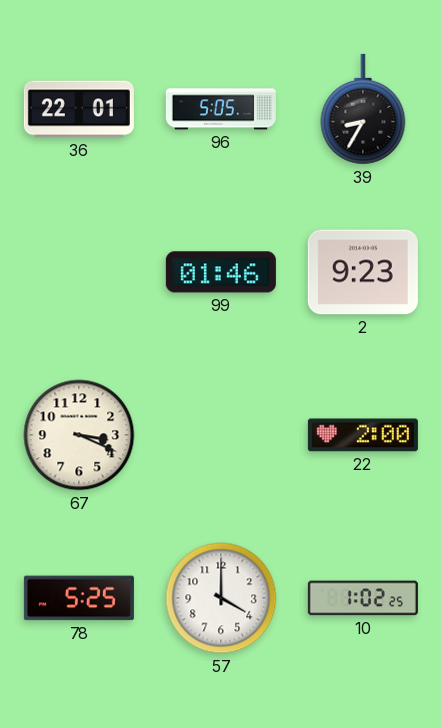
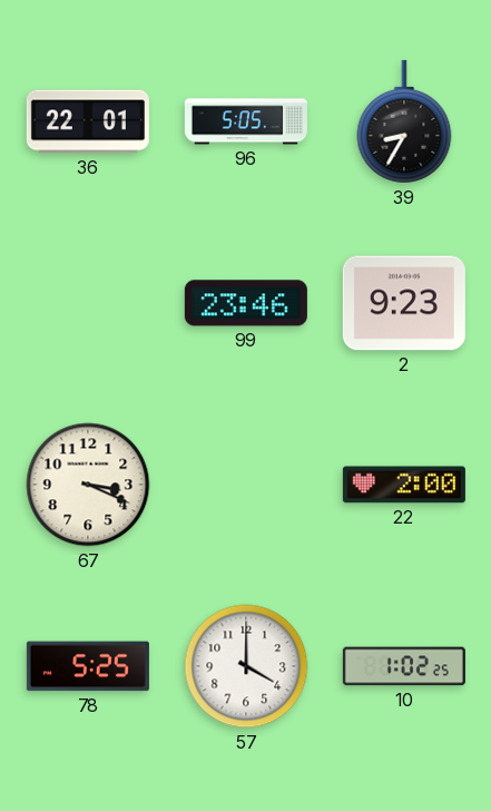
99: 01:46 -> 23:46 (246, 303)
